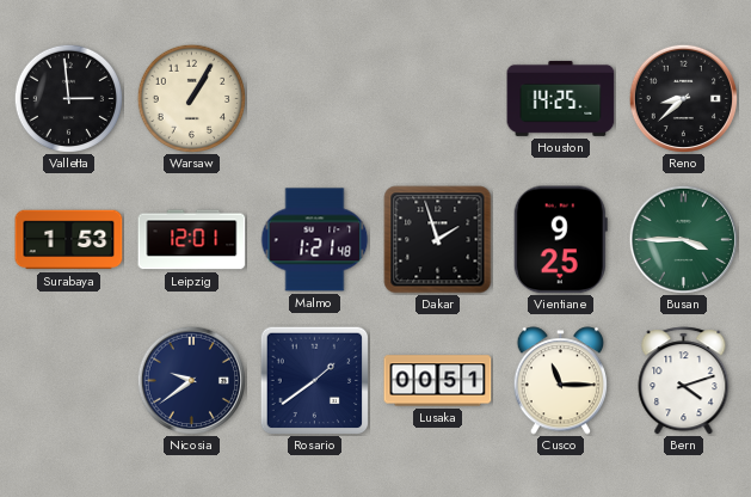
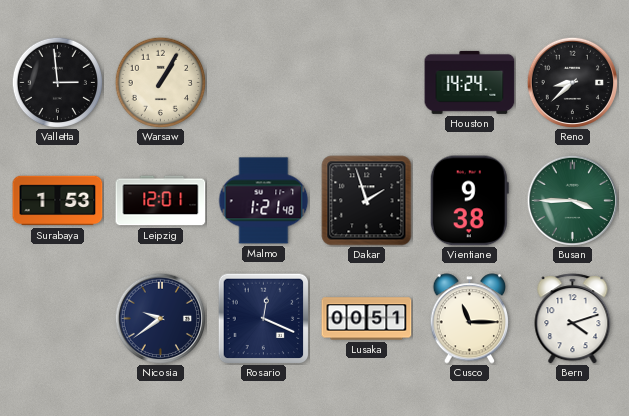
Houston: 14:25 -> 14:24 (470, 82)
Vientiane: 9:25 -> 9:38 (469, 201)
Rosario: 1:39 -> 12:19 (263, 318)
